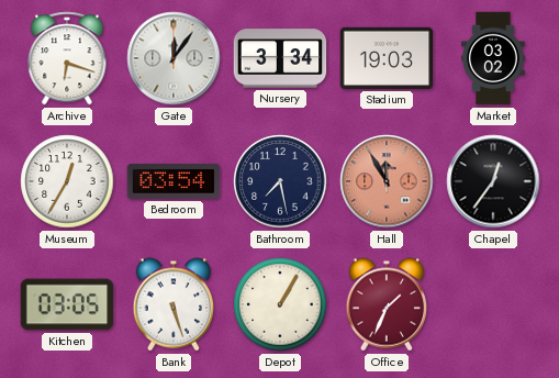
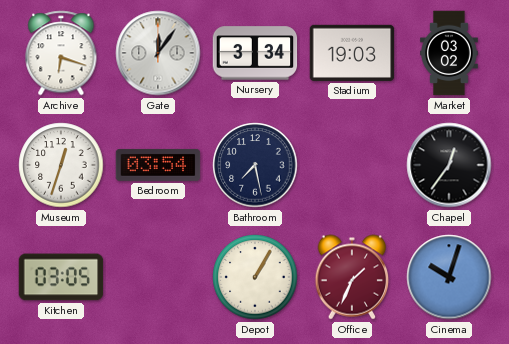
Museum: 12:35 -> 12:33 (61, 165)
Hall: 11:55 -> none (387, 181)
Bank: 5:27 -> none (174, 304)
Cinema: none -> 10:03 (449, 277)
